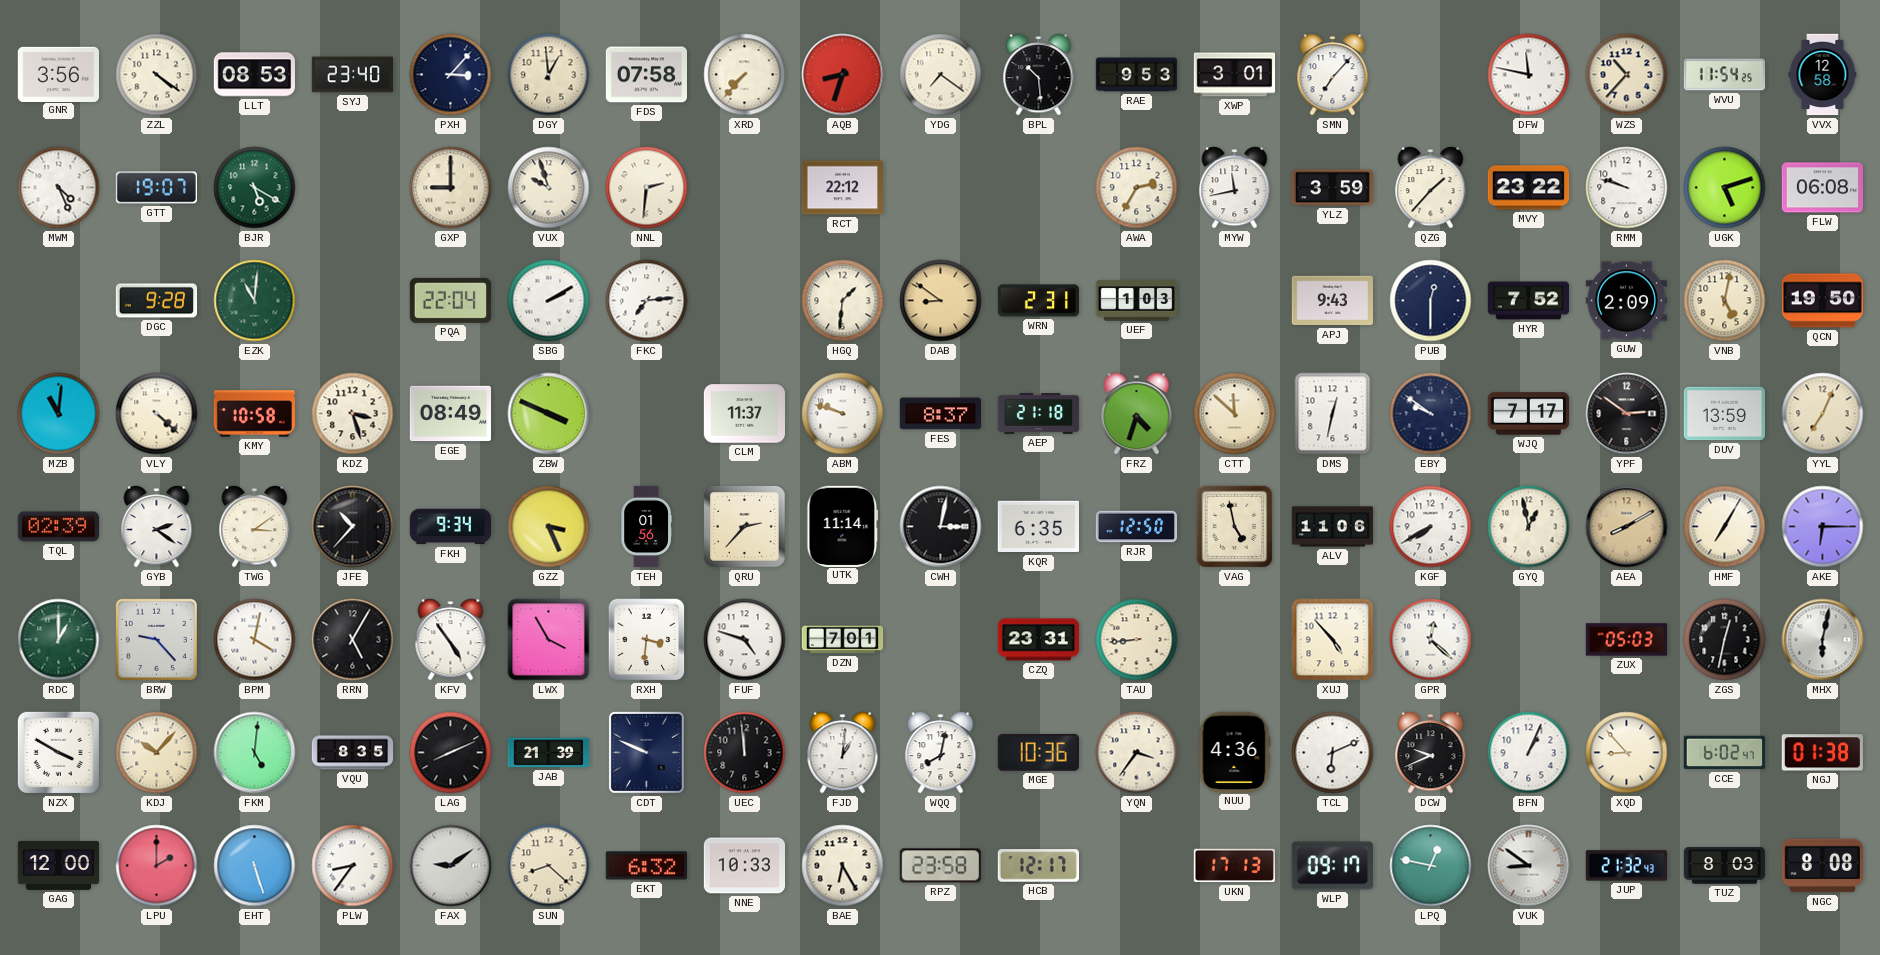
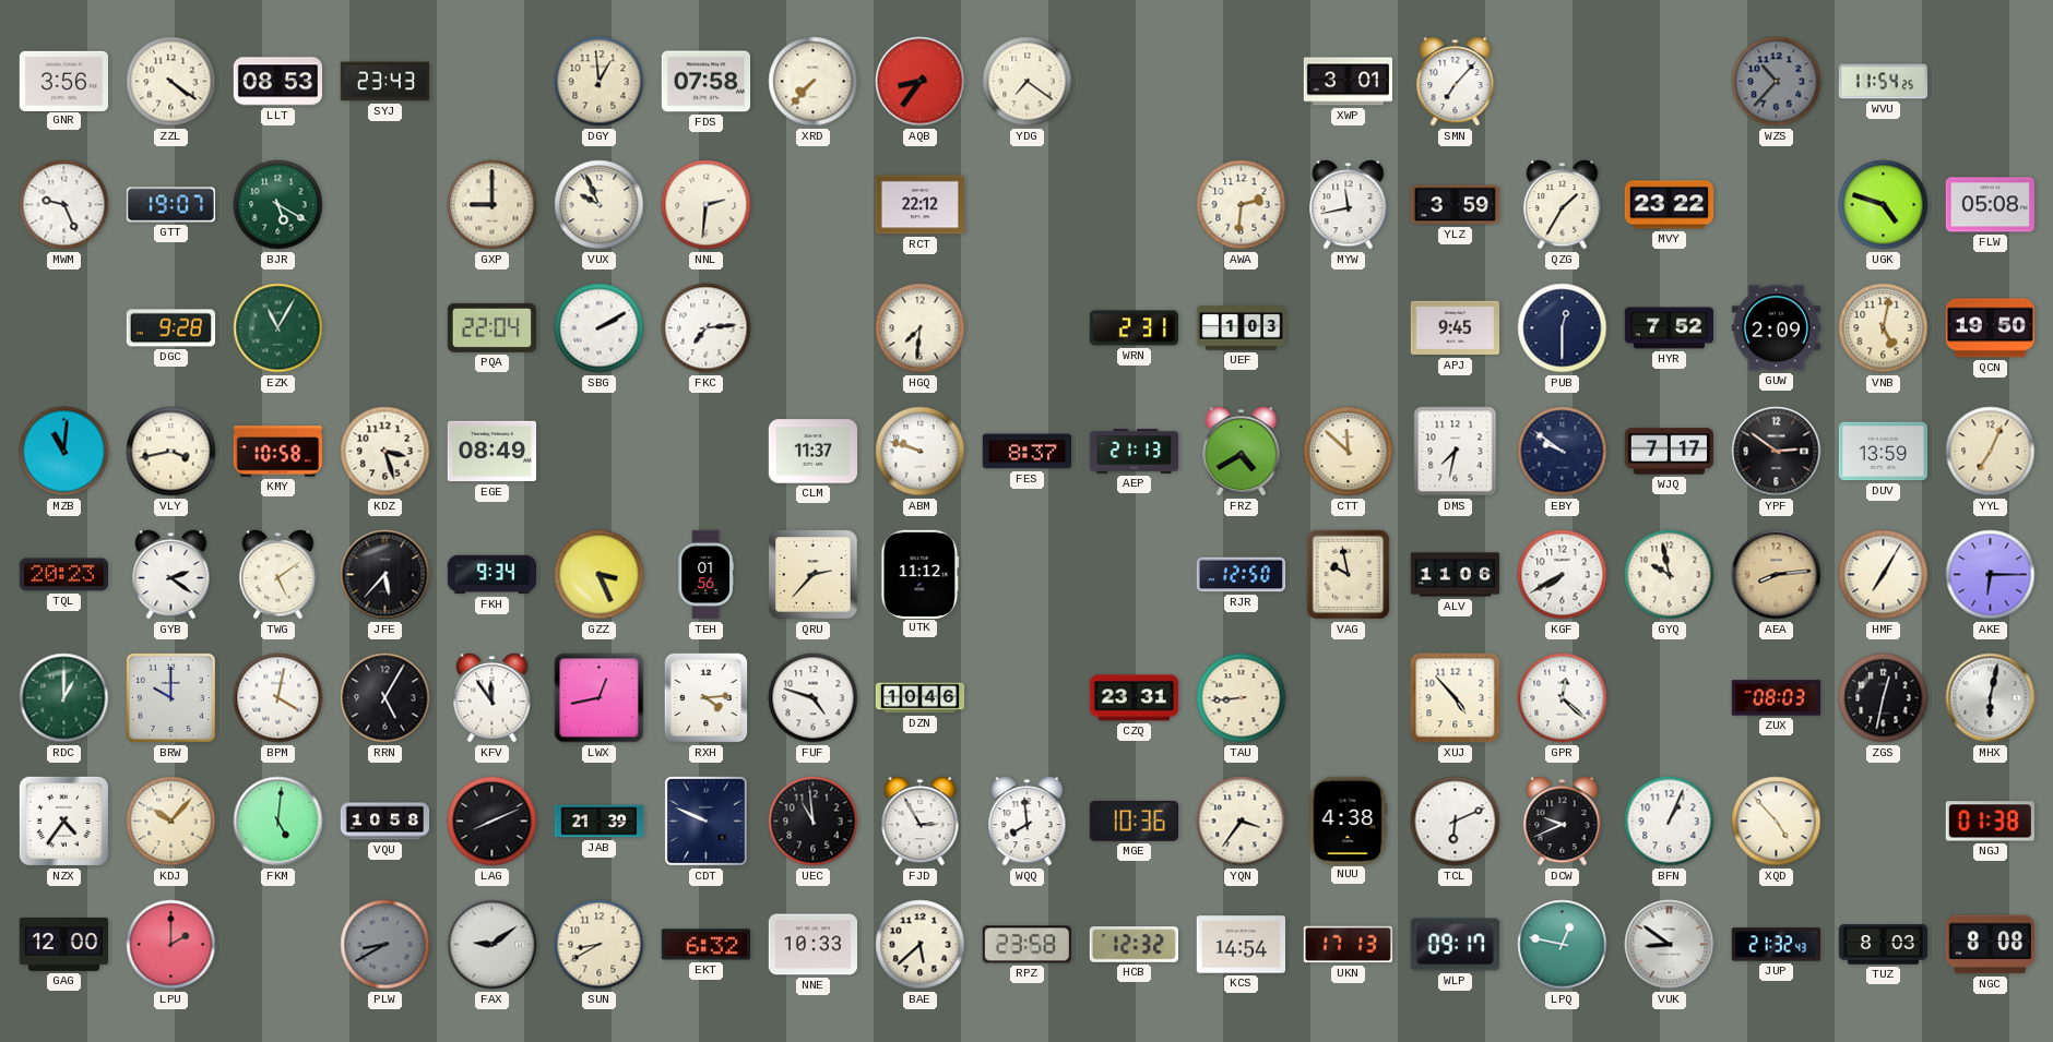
SYJ: 23:40 -> 23:43 (385, 82)
PXH: 3:07 -> none (451, 75)
AQB: 8:33 -> 8:36 (921, 82)
BPL: 10:29 -> none (1039, 75)
RAE: 9:53 -> none (1137, 75)
DFW: 11:47 -> none (1529, 75)
WZS dial: cream -> grey (1777, 82)
VVX: 12:58 -> none (1823, 75)
MWM: 4:26 -> 9:26 (64, 205)
VUX: 9:57 -> 9:56 (600, 205)
AWA: 2:35 -> 2:31 (1242, 205)
QZG: 1:37 -> 1:35 (1563, 205)
RMM: 9:48 -> none (1627, 188)
UGK: 5:12 -> 4:48 (1884, 205)
FLW: 06:08 -> 05:08 (1990, 205)
EZK: 11:01 -> 11:05 (278, 328)
HGQ: 1:31 -> 7:31 (921, 328)
DAB: 8:51 -> none (941, 301)
APJ: 9:43 -> 9:45 (1455, 328)
VLY: 4:22 -> 3:43 (171, 452)
ZBW: 3:49 -> none (549, 414)
AEP: 21:18 -> 21:13 (1135, 452)
FRZ: 4:33 -> 4:40 (1242, 452)
DMS: 12:32 -> 7:32 (1456, 452)
TQL: 02:39 -> 20:23 (64, 575)
TWG: 3:09 -> 5:09 (278, 575)
JFE: 10:37 -> 5:37 (385, 575)
UTK: 11:14 -> 11:12 (921, 574)
CWH: 3:02 -> none (941, 527)
KQR: 6:35 -> none (1038, 527)
VAG: 4:58 -> 9:58 (1349, 575)
GYQ: 12:58 -> 9:58 (1670, 575)
AEA: 8:10 -> 8:14 (1777, 575)
BRW: 9:23 -> 10:00 (170, 697)
KFV: 4:54 -> 11:54 (493, 698)
LWX: 3:55 -> 12:43 (600, 698)
RXH: 3:31 -> 4:14 (707, 698)
DZN: 7:01 -> 10:46 (921, 698)
ZUX: 05:03 -> 08:03 (1777, 698)
NZX: 3:50 -> 4:36 (63, 821)
VQU: 8:35 -> 10:58 (385, 822)
UEC: 11:59 -> 10:59 (814, 822)
FJD: 1:01 -> 2:55 (921, 822)
WQQ: 8:02 -> 7:59 (1028, 822)
NUU: 4:36 -> 4:38 (1348, 821)
XQD: 8:53 -> 4:53 (1777, 822)
CCE: 6:02 -> none (1724, 753)
EHT: 5:27 -> none (255, 866)
PLW: 8:36 -> 8:40 (385, 945)
PLW dial: white -> grey (385, 945)
SUN: 8:22 -> 8:40 (600, 945)
BAE: 6:25 -> 5:38 (921, 945)
HCB: 12:17 -> 12:32 (1134, 945)
KCS: none -> 14:54 (1241, 945)
